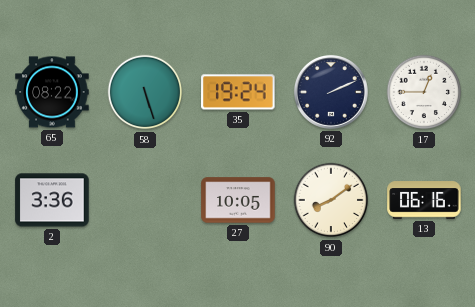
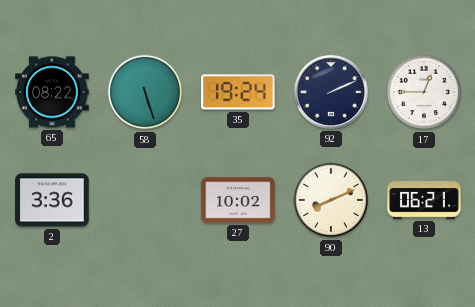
27: 10:05 -> 10:02 (238, 200)
90: 8:09 -> 8:11 (331, 200)
13: 06:16 -> 06:21 (424, 200)
